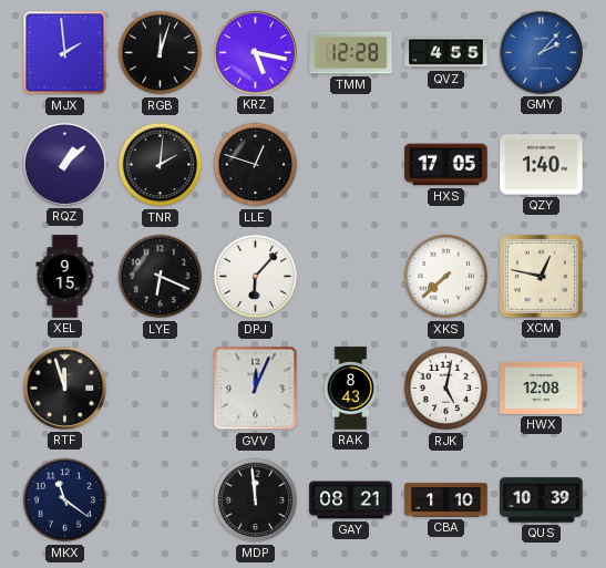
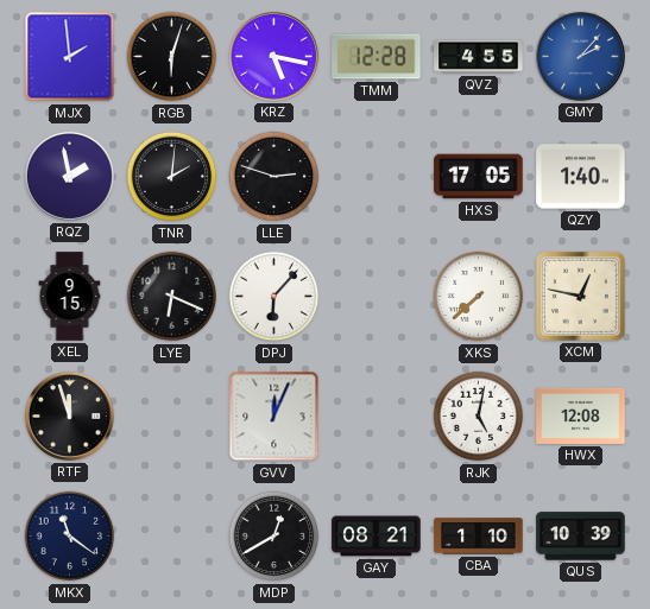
RGB: 12:03 -> 6:03 (172, 57)
RQZ: 1:08 -> 1:58 (69, 176)
LLE: 12:48 -> 2:48 (274, 177)
RAK: 8:43 -> none (351, 389)
MDP: 11:59 -> 12:40 (274, 537)
